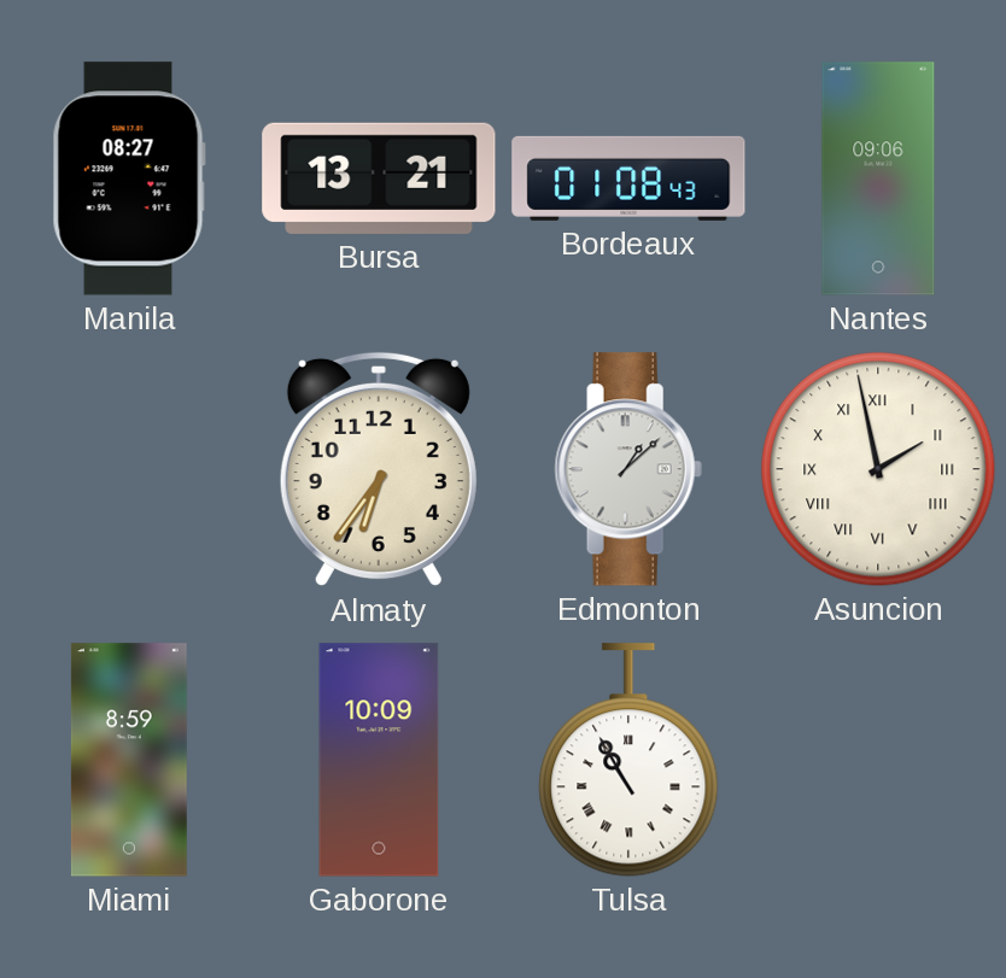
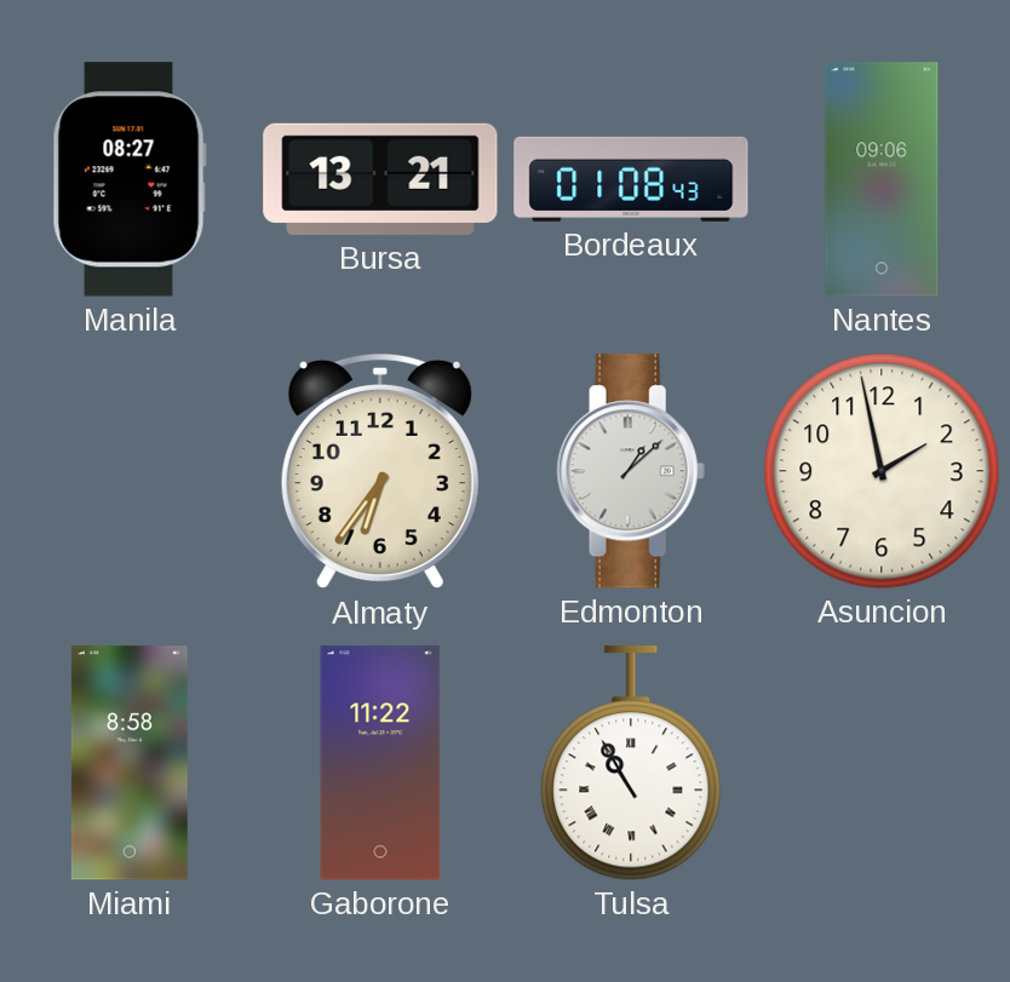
Asuncion numerals: Roman -> Arabic (882, 471)
Miami: 8:59 -> 8:58 (130, 763)
Gaborone: 10:09 -> 11:22 (380, 763)
